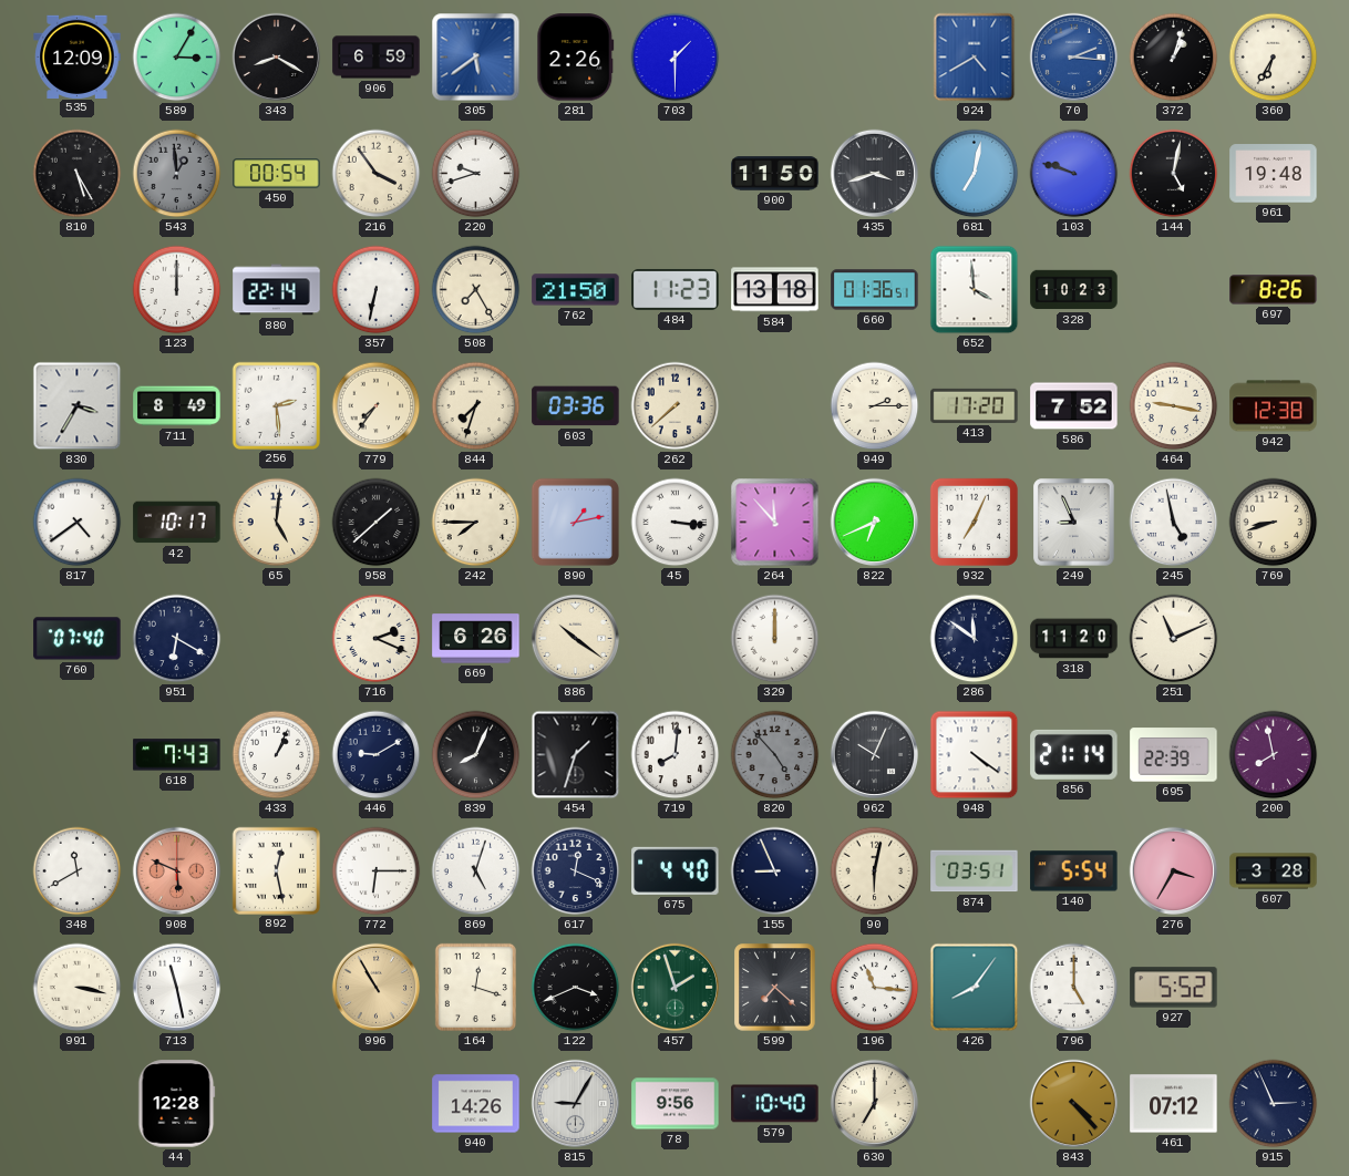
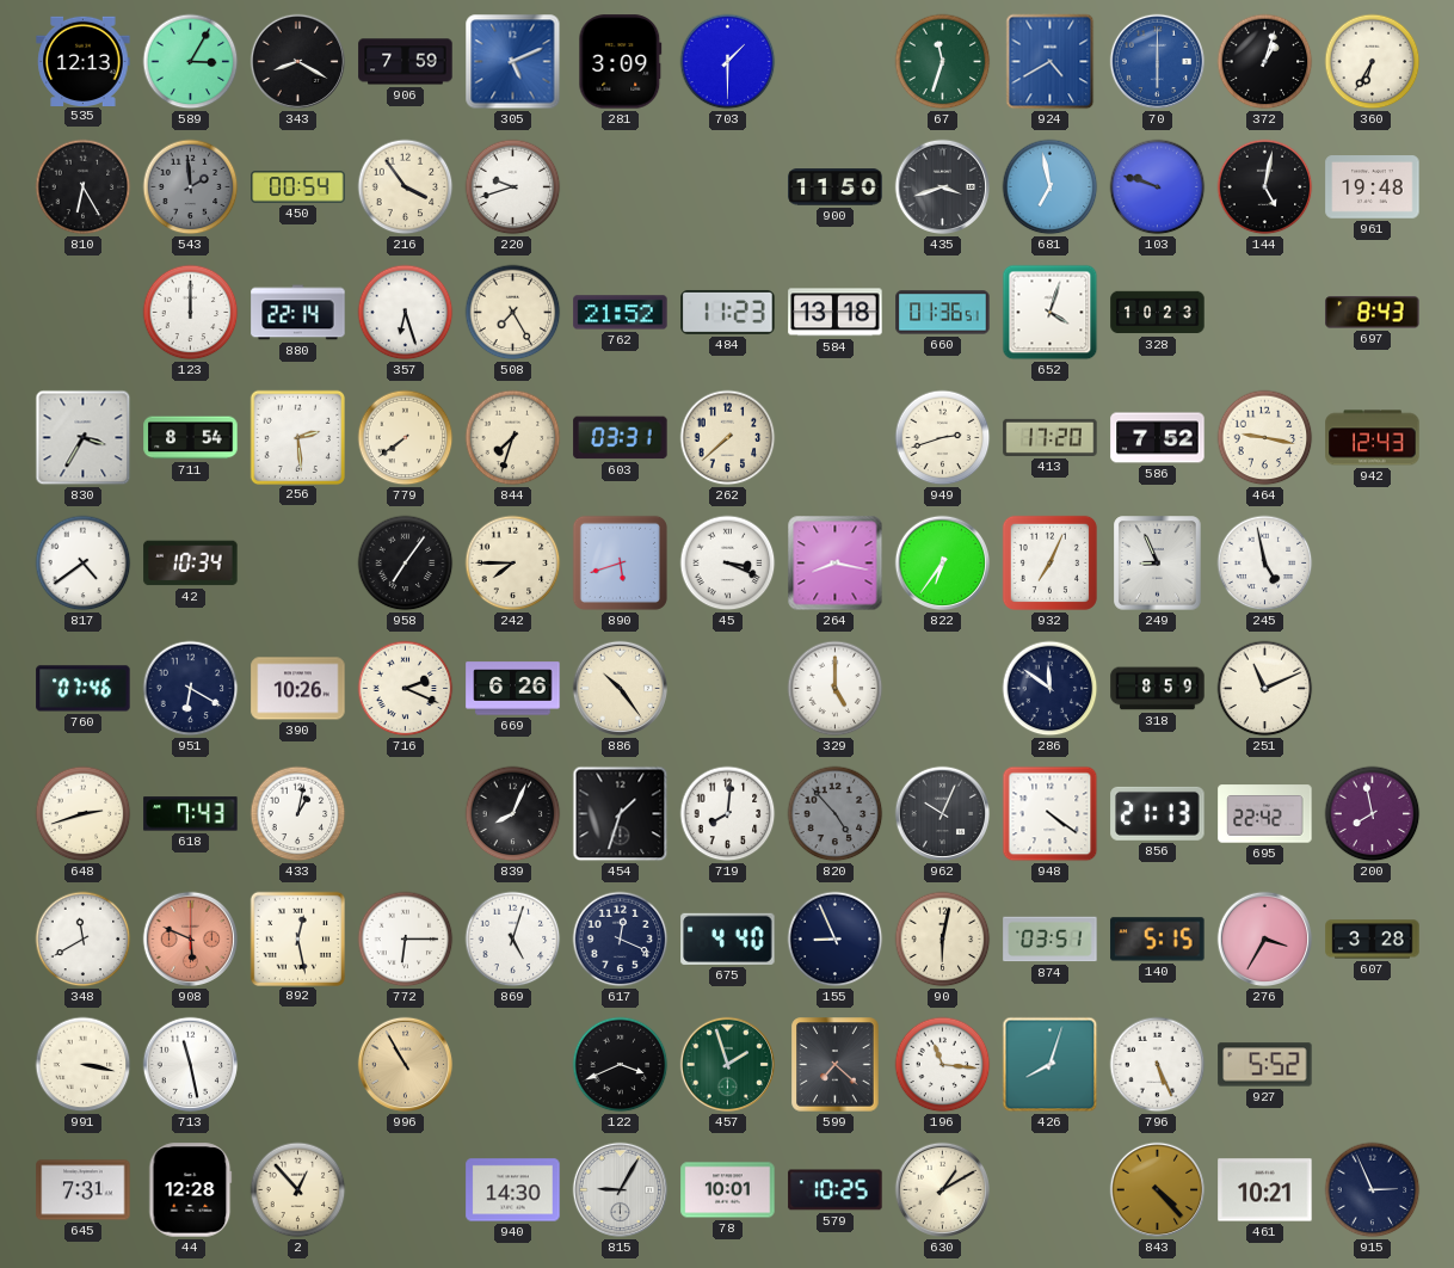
535: 12:09 -> 12:13 (84, 61)
906: 6:59 -> 7:59 (406, 62)
305: 5:39 -> 5:11 (513, 62)
281: 2:26 -> 3:09 (621, 62)
67: none -> 11:33 (943, 62)
70: 2:16 -> 6:00 (1158, 62)
810: 5:25 -> 6:25 (84, 187)
543: 12:59 -> 1:59 (191, 187)
681: 7:02 -> 6:58 (1051, 187)
357: 6:32 -> 6:27 (406, 313)
762: 21:50 -> 21:52 (621, 313)
652: 3:59 -> 4:03 (1051, 313)
697: 8:26 -> 8:43 (1373, 313)
711: 8:49 -> 8:54 (191, 438)
779: 7:36 -> 7:39 (406, 438)
603: 03:36 -> 03:31 (621, 438)
949: 2:15 -> 2:42 (943, 438)
942: 12:38 -> 12:43 (1373, 438)
42: 10:17 -> 10:34 (191, 564)
65: 5:01 -> none (277, 523)
958: 1:38 -> 7:06 (406, 564)
890: 1:13 -> 5:42 (620, 562)
45: 3:16 -> 3:19 (728, 564)
264: 11:53 -> 8:17 (836, 564)
822: 6:41 -> 6:36 (943, 564)
769: 8:42 -> none (1274, 523)
760: 07:40 -> 07:46 (84, 689)
390: none -> 10:26 (298, 689)
886: 10:21 -> 10:24 (621, 689)
329: 12:00 -> 5:00 (836, 689)
318: 11:20 -> 8:59 (1158, 689)
648: none -> 2:42 (84, 814)
433: 1:04 -> 1:02 (298, 814)
446: 9:10 -> none (377, 755)
856: 21:14 -> 21:13 (1158, 813)
695: 22:39 -> 22:42 (1265, 814)
140: 5:54 -> 5:15 (1158, 940)
164: 12:18 -> none (475, 987)
426: 8:06 -> 8:03 (1051, 1065)
796: 5:00 -> 5:26 (1158, 1065)
645: none -> 7:31 (84, 1190)
2: none -> 12:53 (298, 1190)
940: 14:26 -> 14:30 (513, 1190)
78: 9:56 -> 10:01 (728, 1190)
579: 10:40 -> 10:25 (836, 1190)
630: 7:00 -> 1:10 (943, 1190)
461: 07:12 -> 10:21 (1265, 1190)
